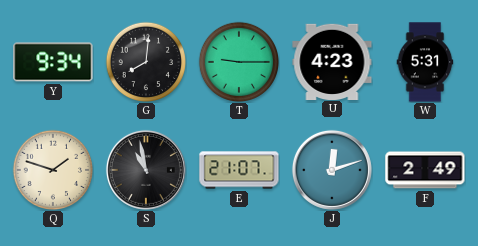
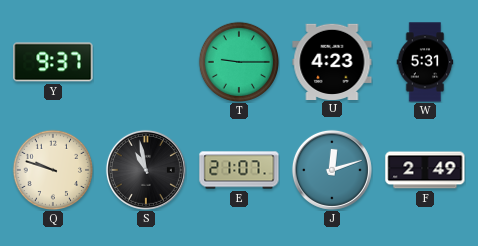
Y: 9:34 -> 9:37 (53, 62)
G: 8:01 -> none (145, 61)
Q: 1:48 -> 9:48 (52, 169)
